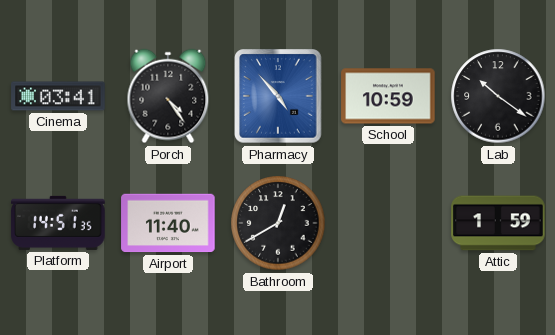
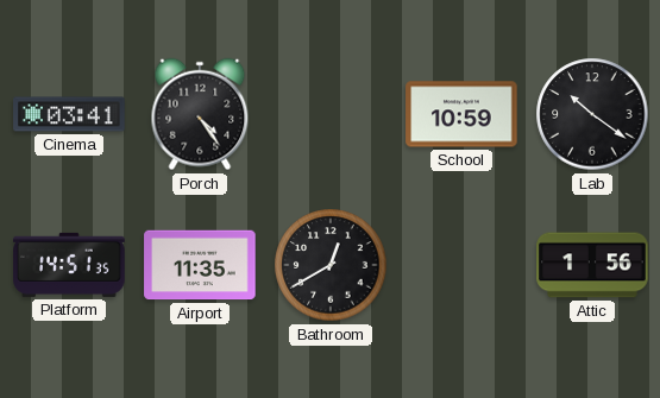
Pharmacy: 4:53 -> none (278, 96)
Airport: 11:40 -> 11:35 (200, 265)
Attic: 1:59 -> 1:56 (592, 265)
